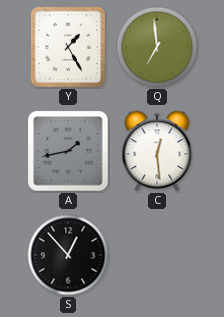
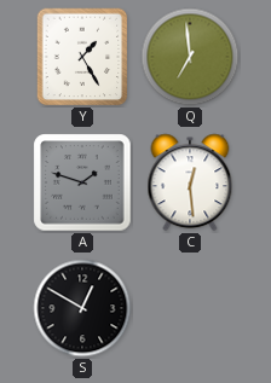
A: 1:43 -> 1:48 (82, 182)
S: 12:53 -> 12:50 (82, 308)
